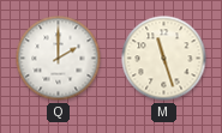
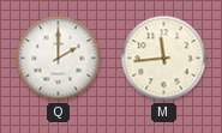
M: 11:27 -> 11:44 (164, 59)
